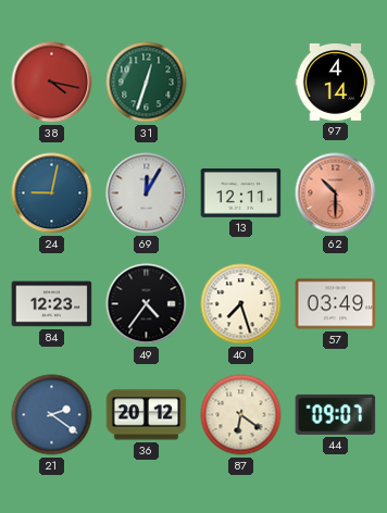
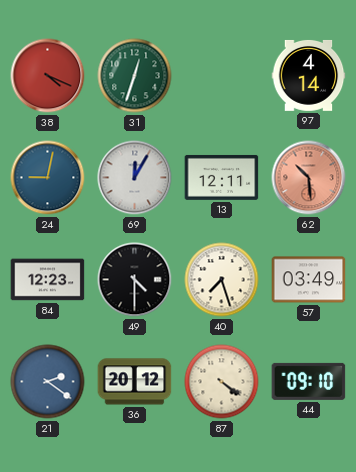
38: 4:17 -> 4:19 (48, 76)
62: 10:30 -> 10:29 (309, 178)
49: 4:36 -> 4:30 (135, 280)
87: 6:21 -> 4:21 (222, 382)
44: 09:07 -> 09:10 (309, 381)
